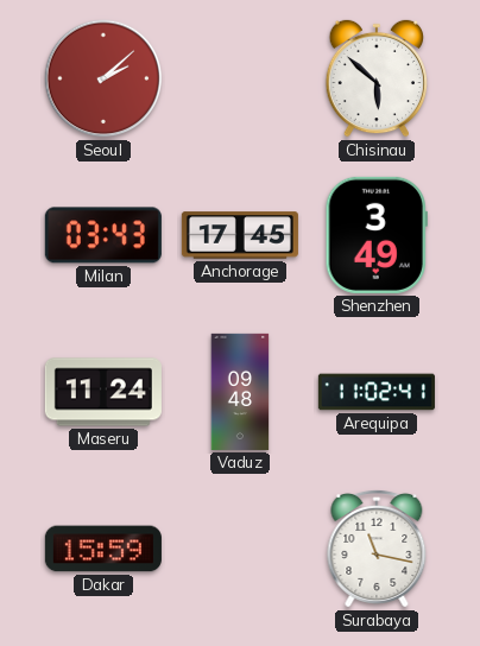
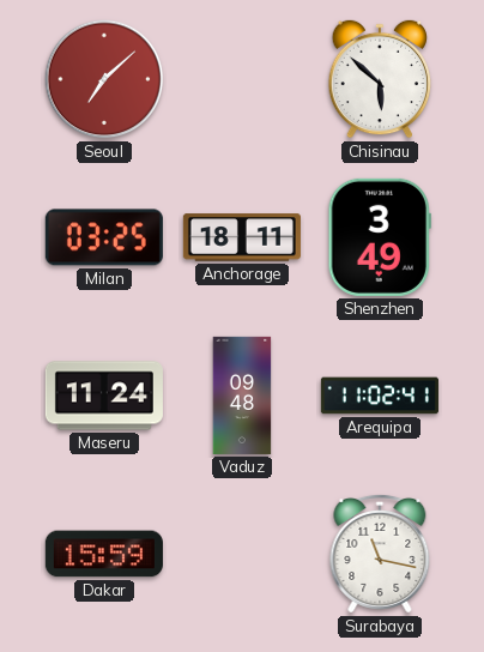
Seoul: 2:08 -> 7:08 (104, 79)
Milan: 03:43 -> 03:25 (104, 237)
Anchorage: 17:45 -> 18:11 (242, 237)
